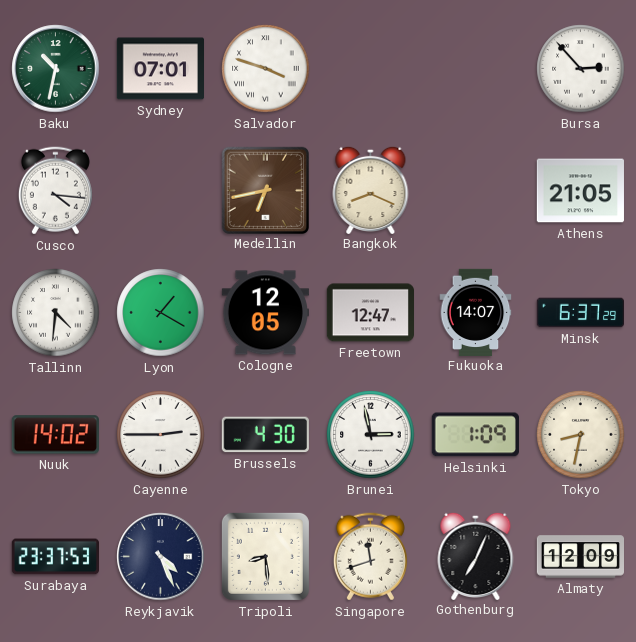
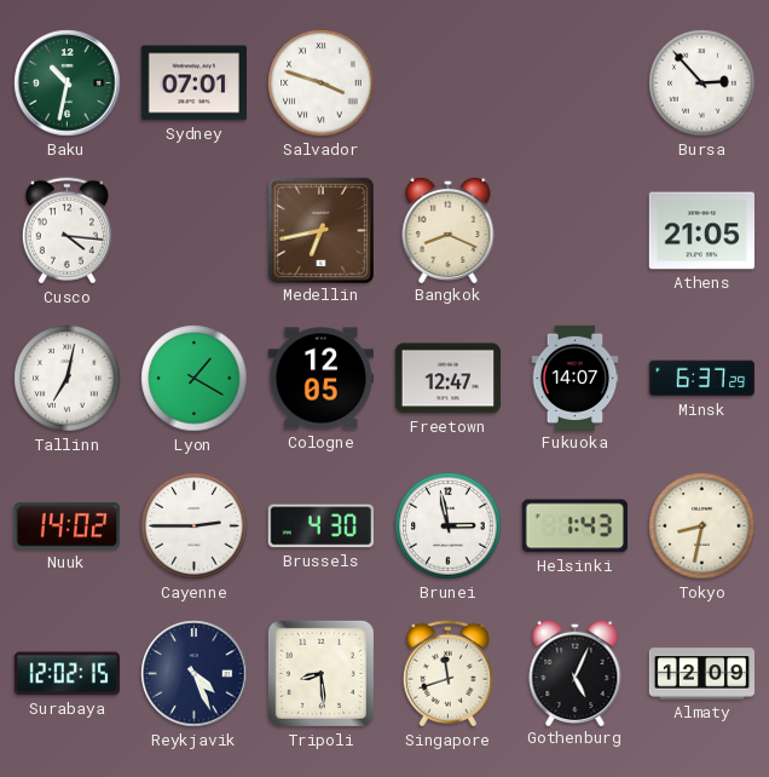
Tallinn: 4:31 -> 7:02 (68, 379)
Helsinki: 1:09 -> 1:43 (574, 526)
Surabaya: 23:37 -> 12:02 (67, 674)
Gothenburg: 7:04 -> 5:04 (576, 672)
